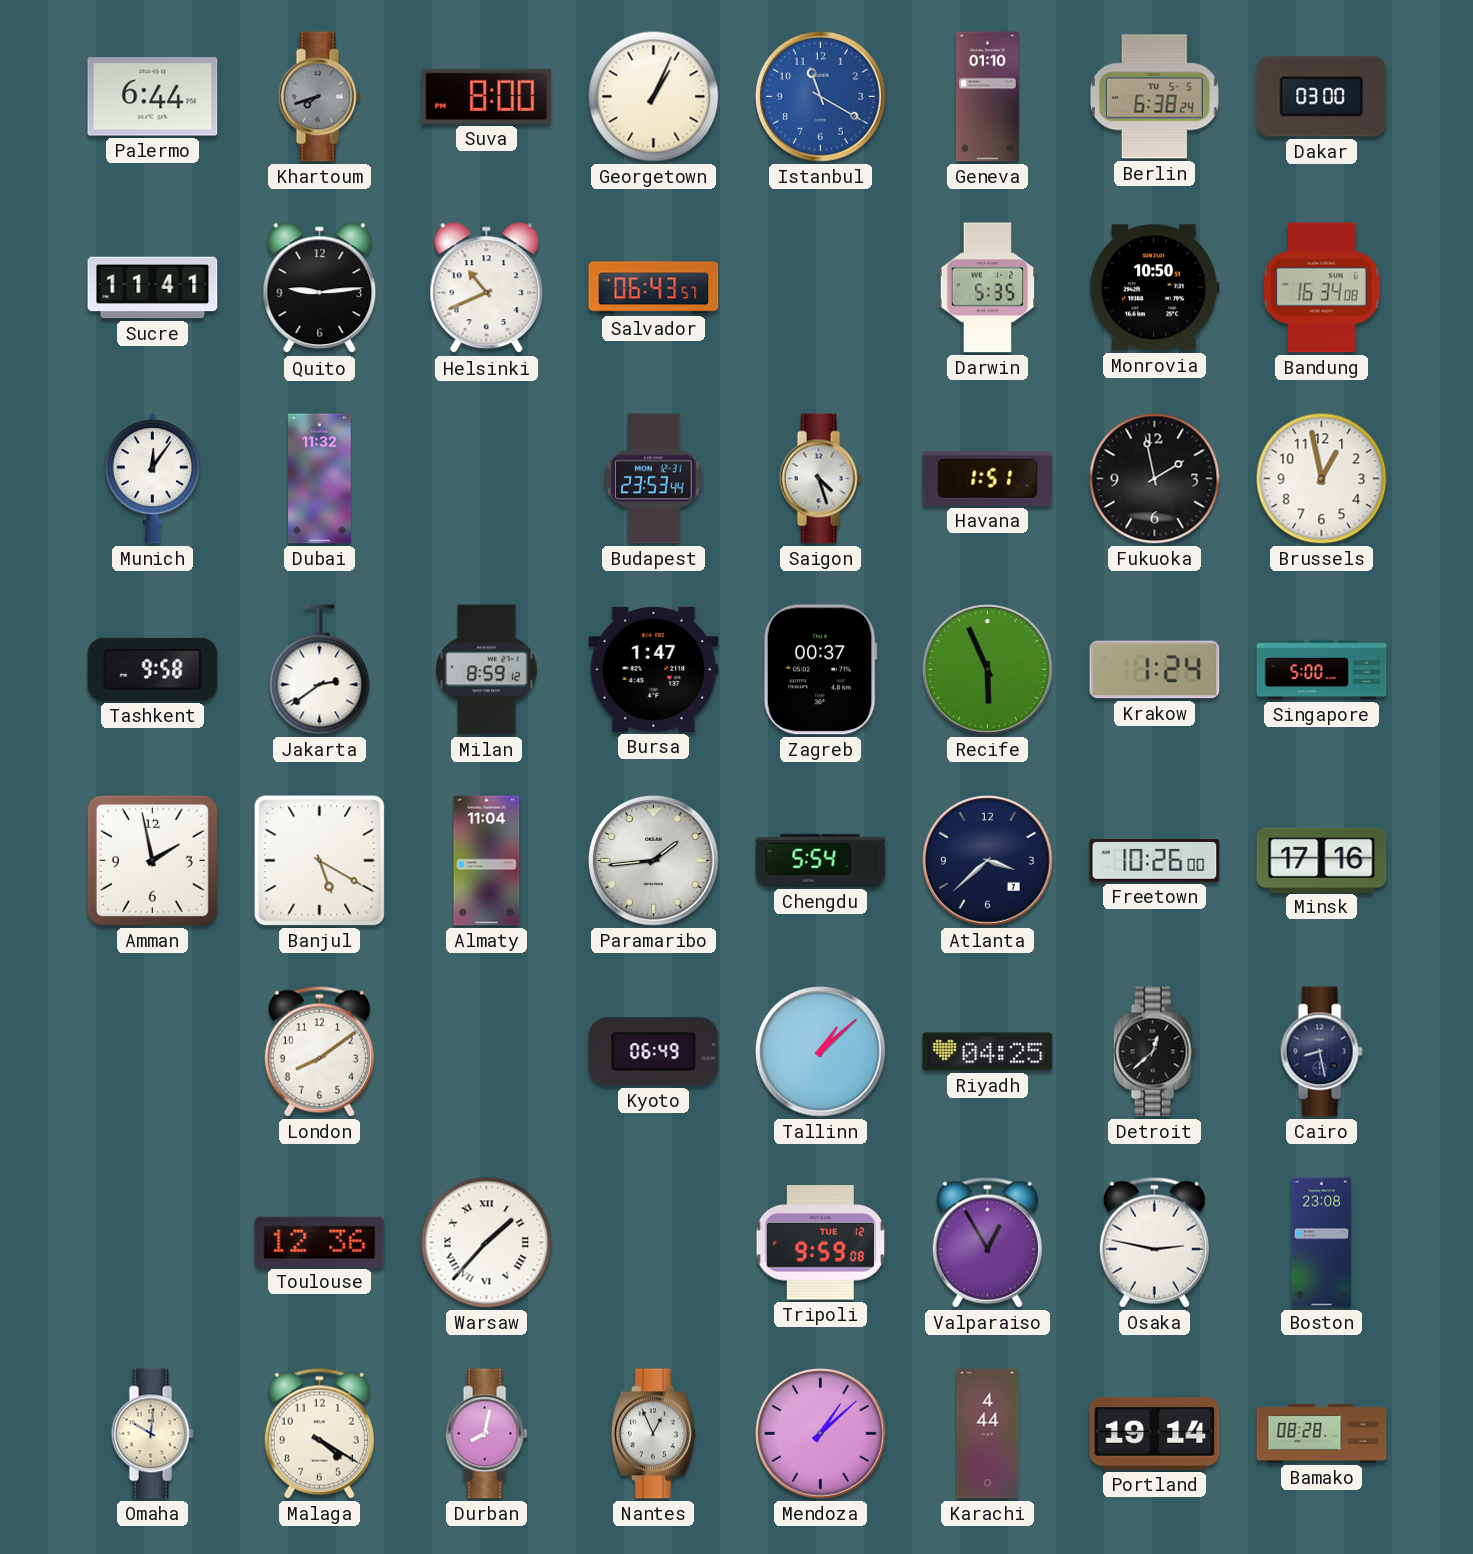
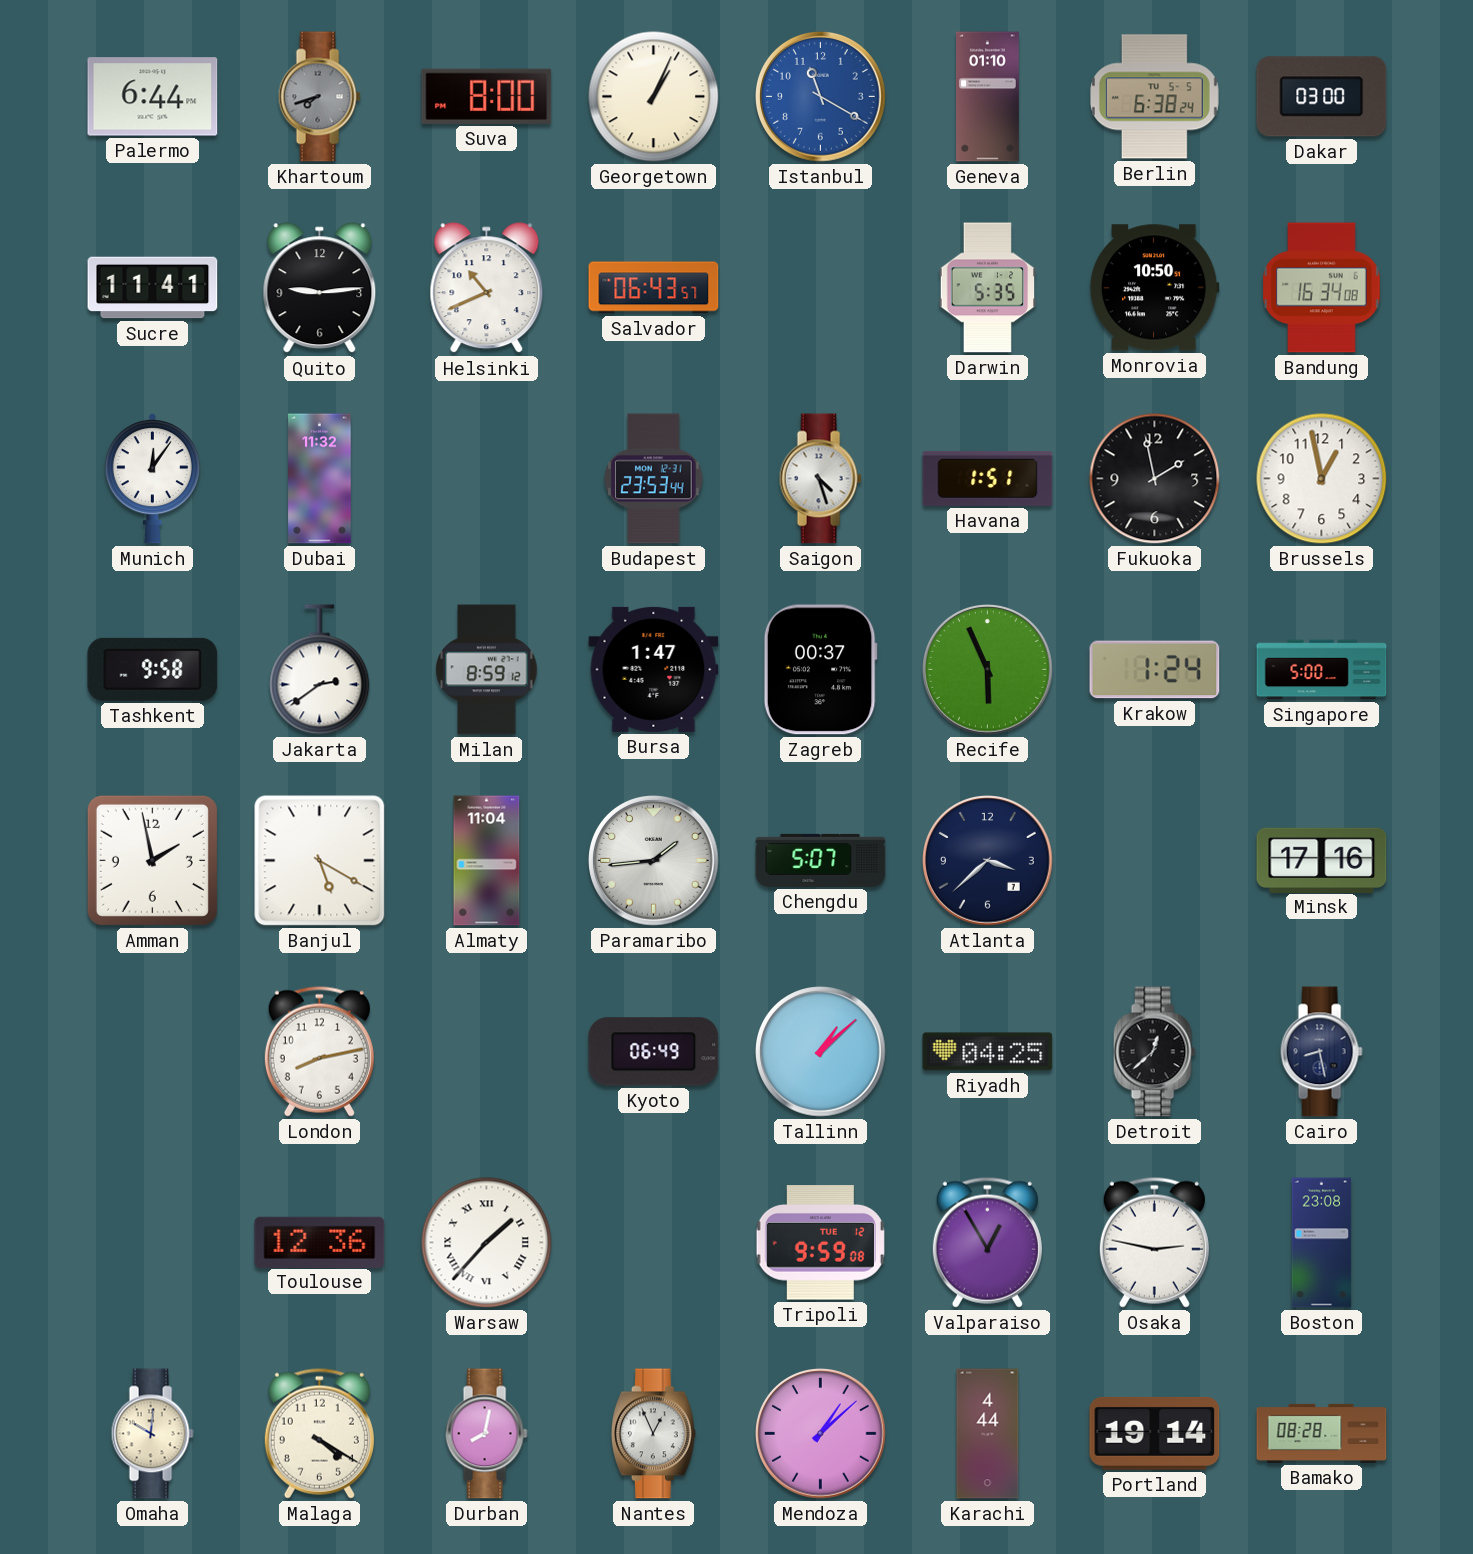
Chengdu: 5:54 -> 5:07 (821, 860)
Freetown: 10:26 -> none (1155, 860)
London: 8:09 -> 8:13 (319, 1051)
